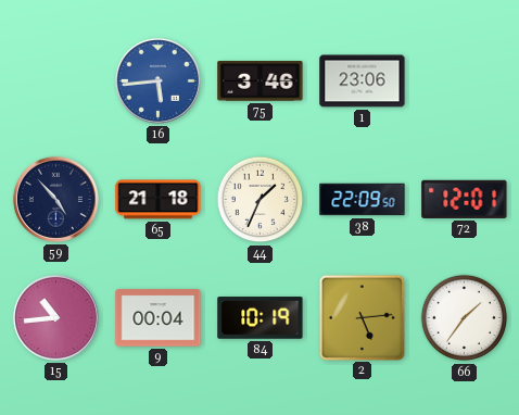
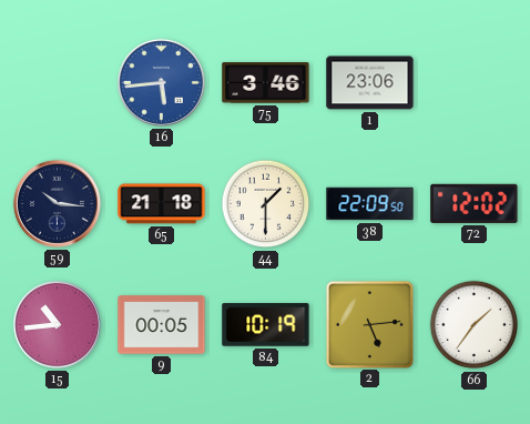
59: 4:53 -> 10:16 (57, 203)
44: 1:34 -> 1:30 (266, 204)
72: 12:01 -> 12:02 (475, 203)
9: 00:04 -> 00:05 (162, 325)
